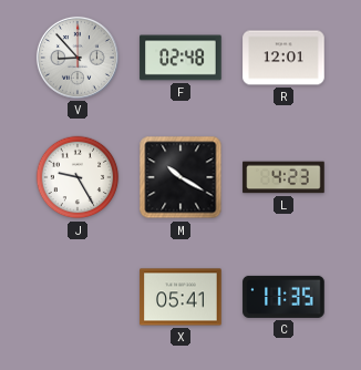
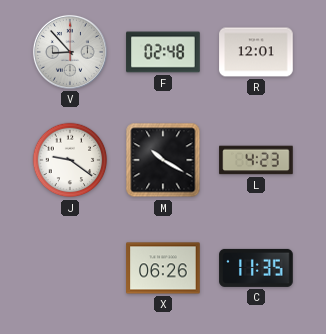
J: 9:25 -> 9:21 (70, 160)
X: 05:41 -> 06:26 (163, 268)
